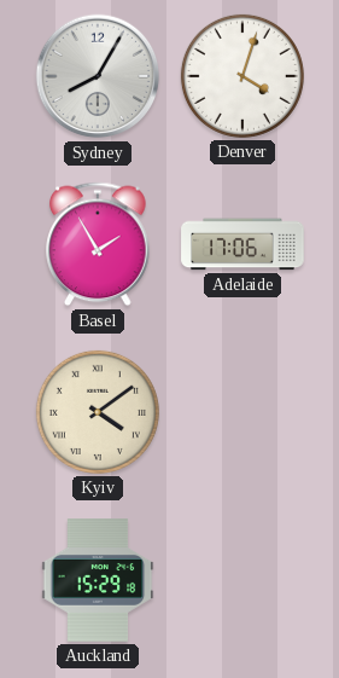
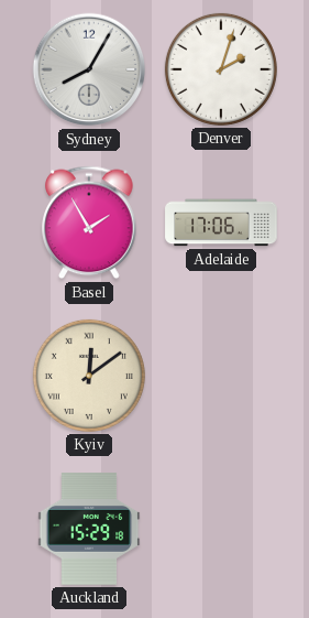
Denver: 4:03 -> 2:03 (221, 69)
Kyiv: 4:09 -> 12:09 (89, 376)
